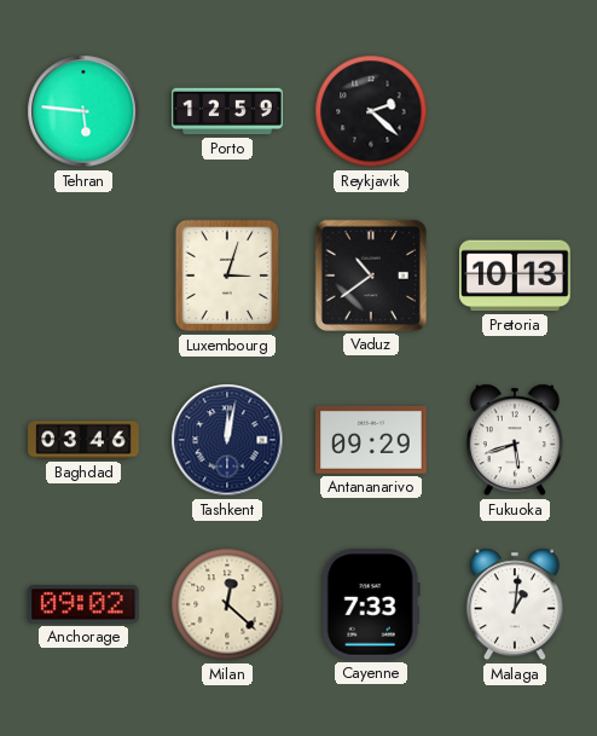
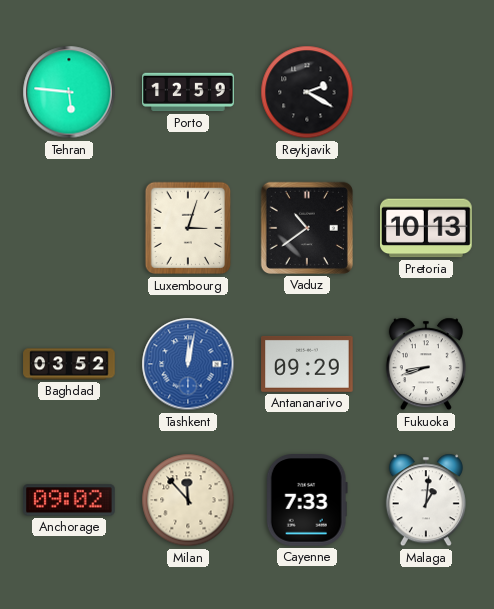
Reykjavik: 2:22 -> 2:20 (307, 92)
Baghdad: 03:46 -> 03:52 (69, 364)
Tashkent dial: navy -> blue (188, 364)
Fukuoka: 5:42 -> 8:42 (426, 364)
Milan: 12:22 -> 11:53 (188, 500)
